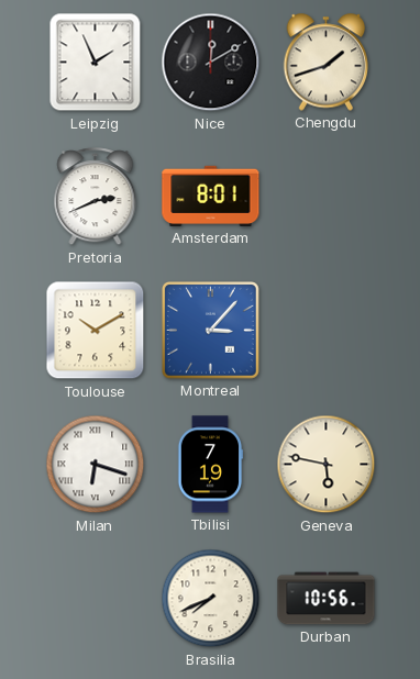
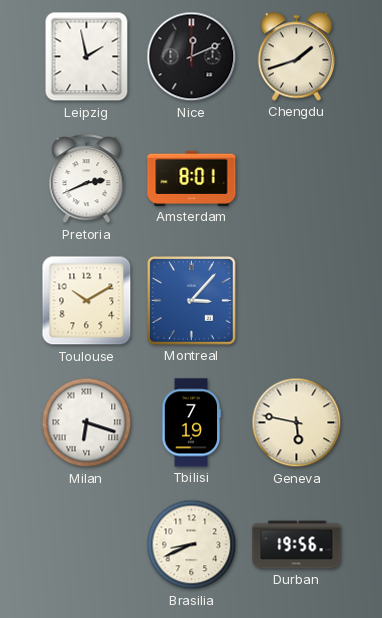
Leipzig: 1:56 -> 1:58 (87, 57)
Nice: 12:10 -> 12:11 (192, 57)
Brasilia: 7:41 -> 8:41 (192, 545)
Durban: 10:56 -> 19:56 (297, 545)
